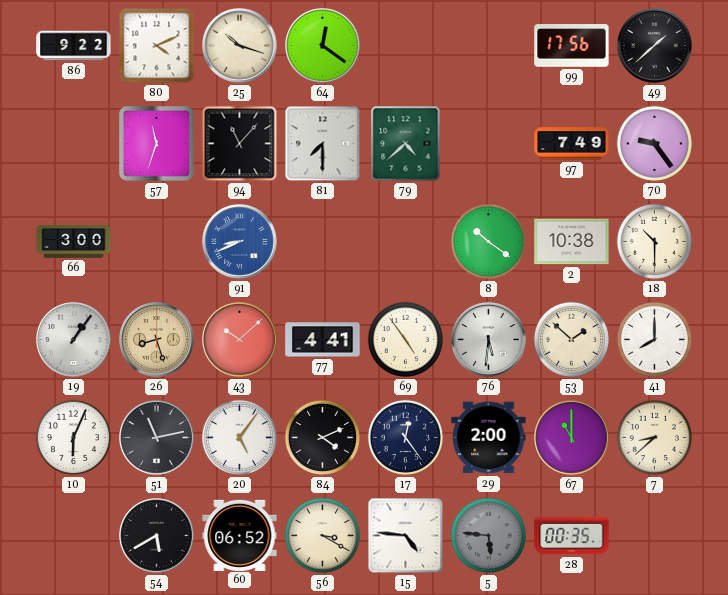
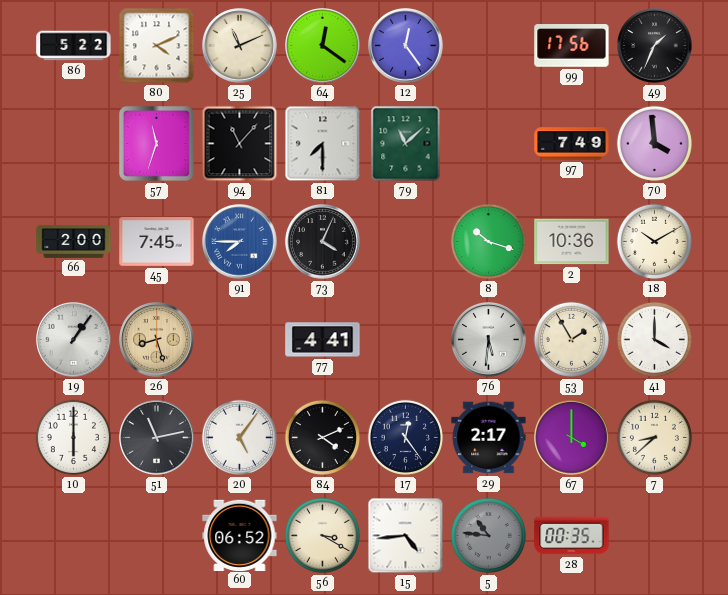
86: 9:22 -> 5:22 (74, 46)
25: 10:18 -> 11:11 (240, 46)
12: none -> 12:24 (406, 46)
49: 1:38 -> 1:34 (655, 46)
79: 4:38 -> 11:08 (406, 144)
70: 9:24 -> 3:59 (654, 143)
66: 3:00 -> 2:00 (74, 242)
45: none -> 7:45 (157, 242)
91: 8:41 -> 7:45 (240, 242)
73: none -> 4:04 (323, 242)
8: 10:21 -> 10:18 (488, 241)
2: 10:38 -> 10:36 (572, 242)
18: 10:30 -> 10:10 (654, 241)
43: 10:08 -> none (240, 340)
69: 4:54 -> none (405, 339)
53: 1:52 -> 1:55 (571, 339)
41: 8:00 -> 4:00 (654, 339)
10: 6:04 -> 6:00 (73, 437)
29: 2:00 -> 2:17 (489, 438)
67: 11:00 -> 4:00 (572, 438)
54: 5:40 -> none (157, 536)
15: 4:46 -> 4:44 (406, 536)
5: 5:46 -> 10:46 (488, 535)
